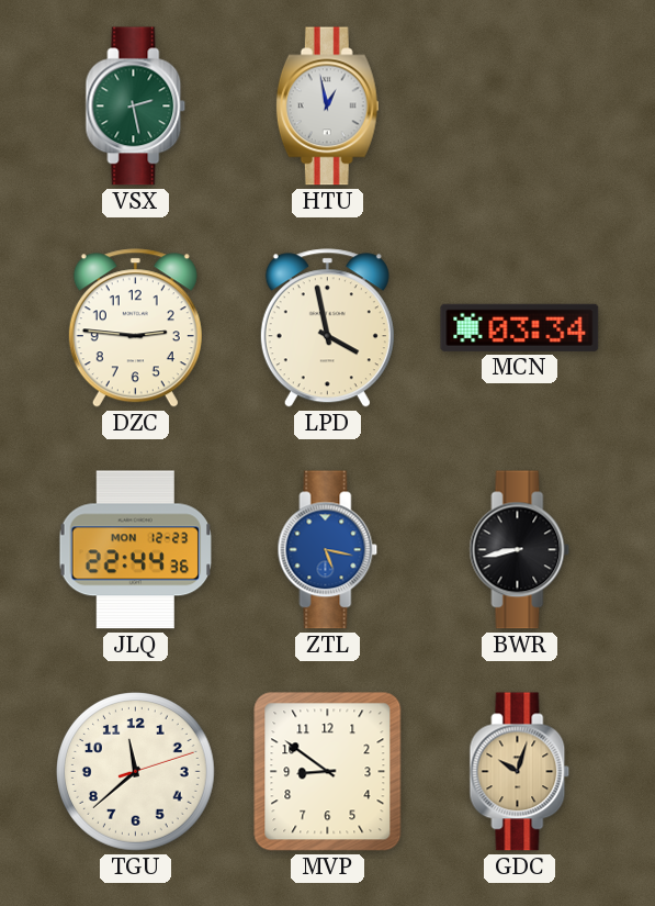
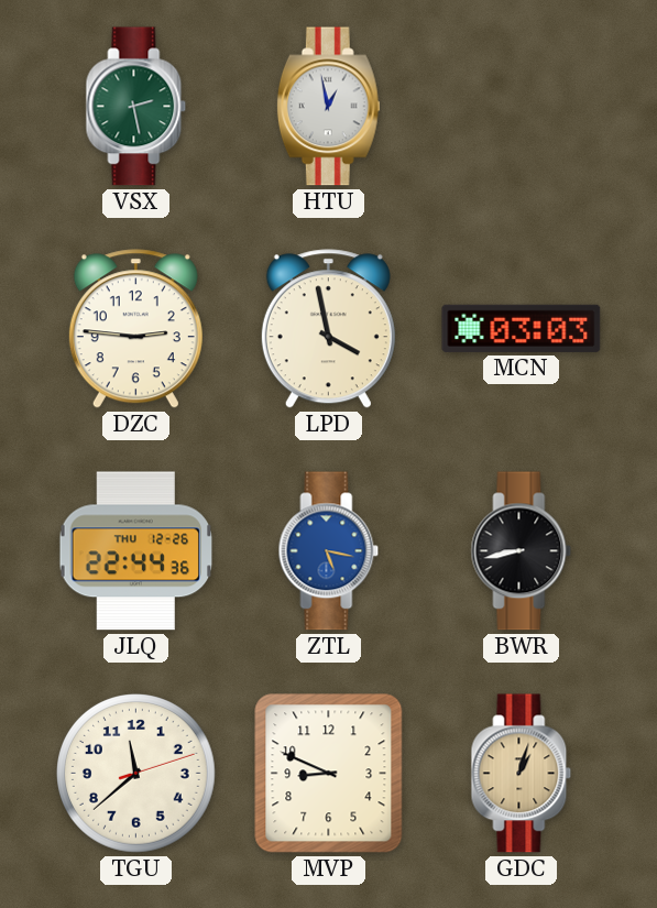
MCN: 03:34 -> 03:03 (522, 328)
JLQ date: MON 12-23 -> THU 12-26 (136, 551)
MVP: 8:51 -> 8:49 (329, 774)
GDC: 10:03 -> 1:03 (522, 774)
